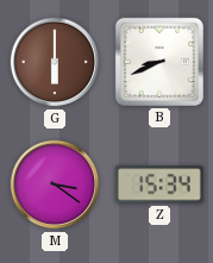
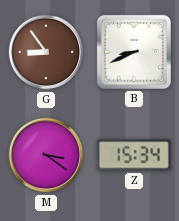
G: 6:00 -> 8:54 (46, 52)
